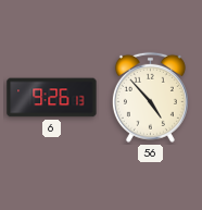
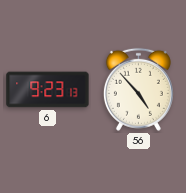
6: 9:26 -> 9:23 (48, 90)
